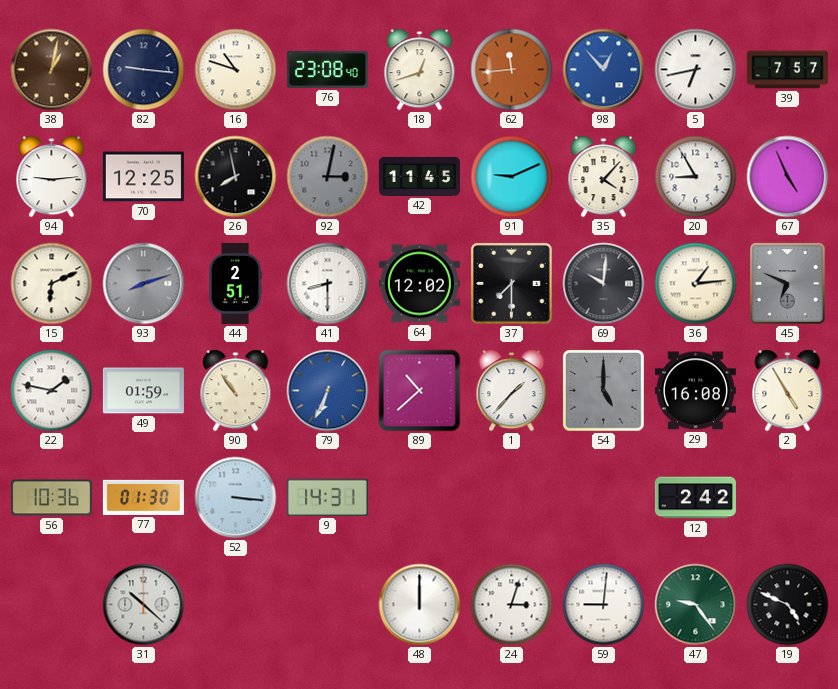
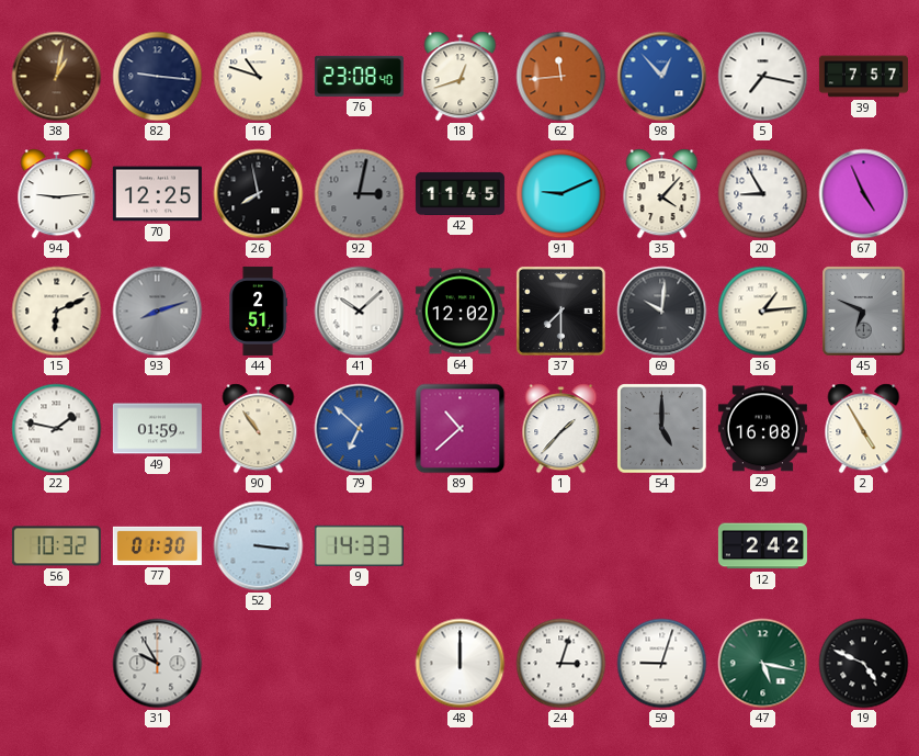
5: 6:43 -> 7:17 (763, 77)
41: 8:30 -> 10:08 (360, 312)
79: 6:34 -> 6:52 (360, 429)
56: 10:36 -> 10:32 (56, 546)
9: 14:31 -> 14:33 (359, 545)
31: 10:22 -> 9:55 (158, 664)
59: 9:01 -> 9:03 (662, 664)
47: 9:24 -> 5:17 (763, 664)
